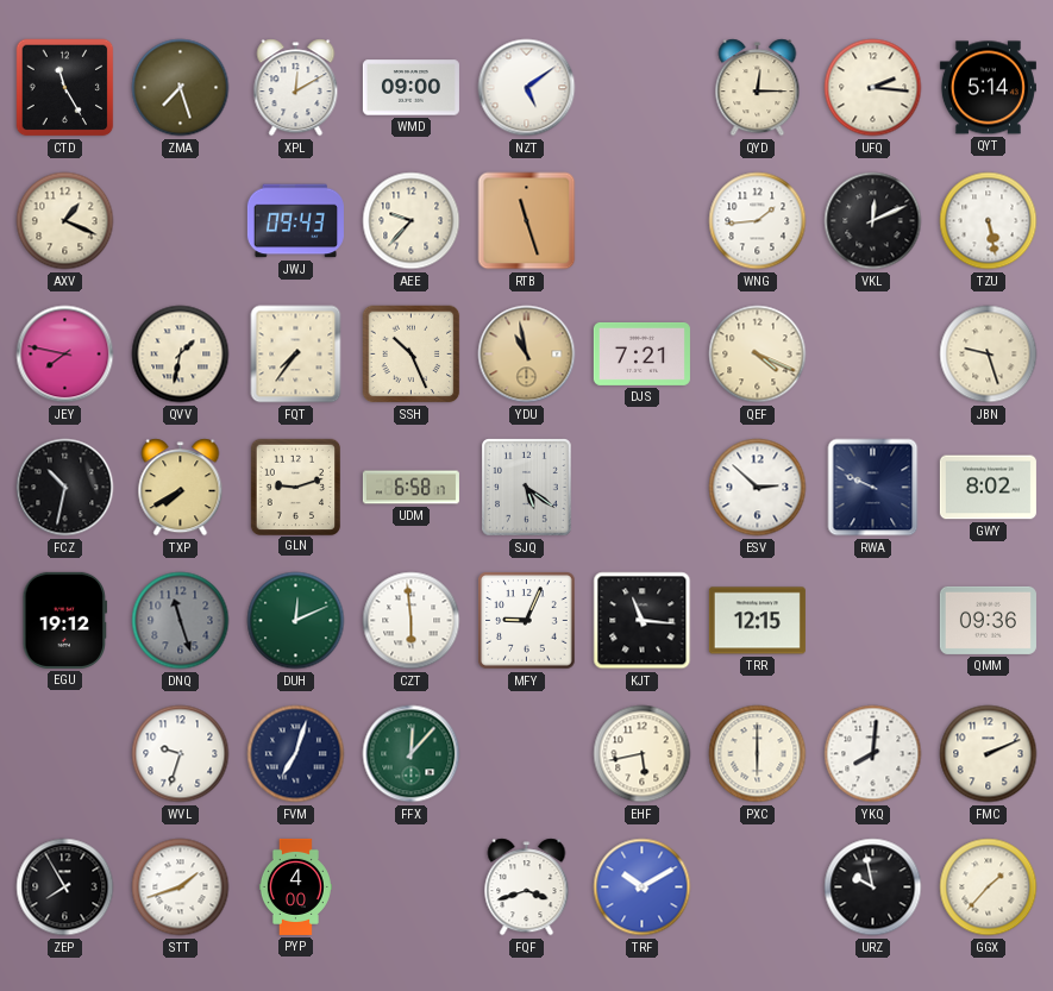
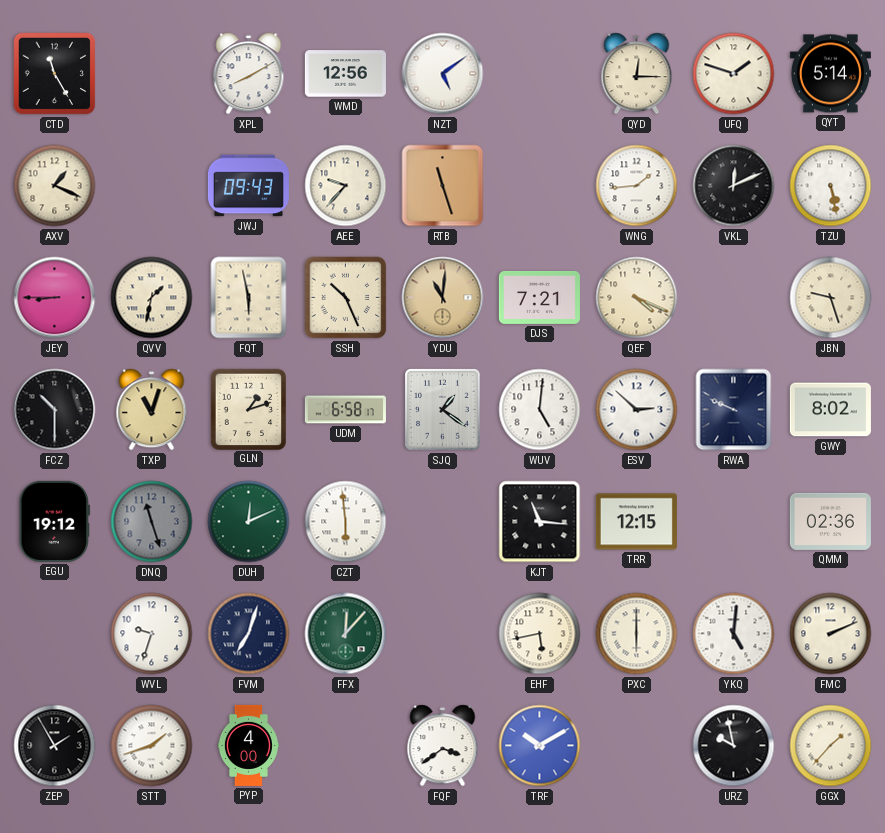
ZMA: 7:27 -> none (181, 88)
XPL: 12:10 -> 8:10 (249, 74)
WMD: 09:00 -> 12:56 (345, 74)
UFQ: 2:16 -> 1:48 (734, 74)
JEY: 7:47 -> 8:45 (55, 298)
FQT: 7:36 -> 5:58 (249, 298)
YDU: 10:58 -> 11:01 (443, 298)
FCZ: 10:32 -> 10:30 (55, 410)
TXP: 7:40 -> 11:03 (152, 410)
GLN: 9:12 -> 1:12 (248, 409)
SJQ: 5:21 -> 1:21 (443, 410)
WUV: none -> 5:01 (540, 410)
MFY: 9:04 -> none (527, 621)
QMM: 09:36 -> 02:36 (830, 521)
YKQ: 8:01 -> 5:01 (734, 634)
ZEP: 7:55 -> 1:55 (55, 746)
FQF: 3:42 -> 3:39 (443, 746)
